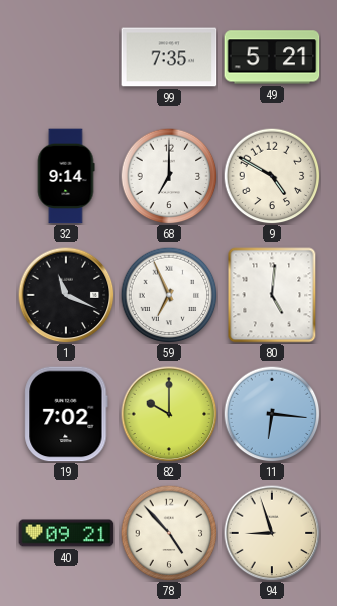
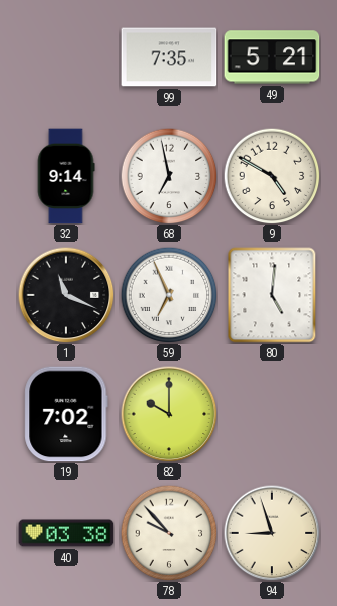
68: 7:00 -> 6:58 (169, 176)
11: 6:16 -> none (272, 414)
40: 09:21 -> 03:38 (66, 533)
78: 4:53 -> 9:53 (169, 533)
